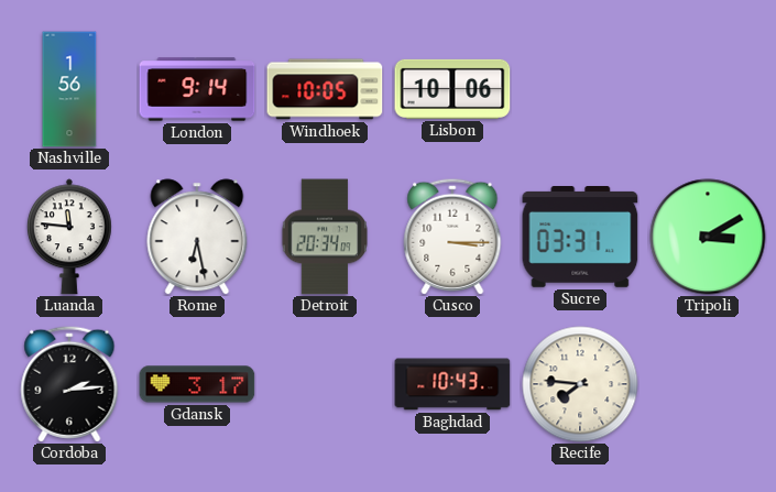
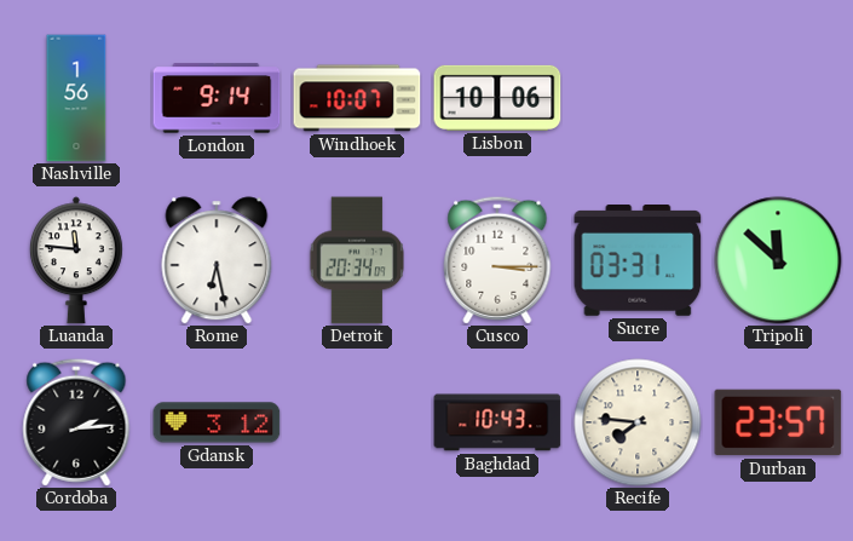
Windhoek: 10:05 -> 10:07 (357, 98)
Tripoli: 3:10 -> 11:52 (778, 260)
Gdansk: 3:17 -> 3:12 (217, 422)
Durban: none -> 23:57 (778, 422)
